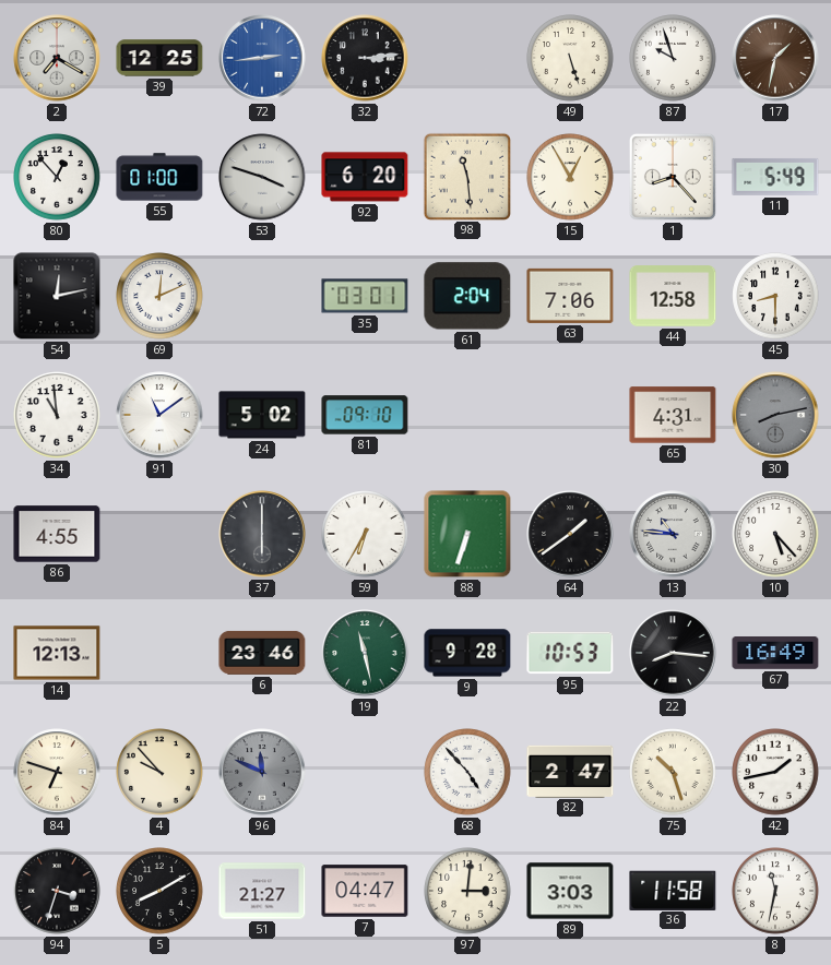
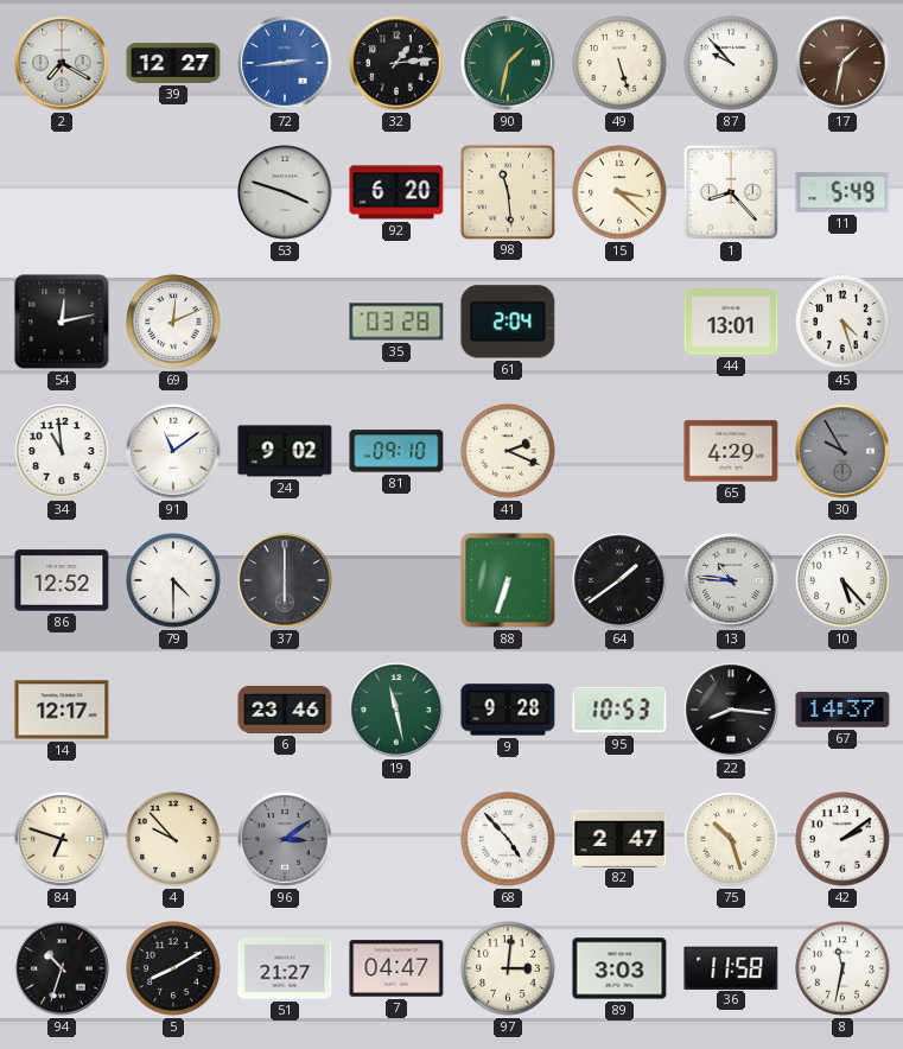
39: 12:25 -> 12:27 (173, 63)
32: 3:14 -> 1:14 (396, 63)
90: none -> 1:32 (508, 63)
87: 9:57 -> 9:53 (731, 63)
80: 12:53 -> none (57, 177)
55: 01:00 -> none (159, 177)
15: 12:55 -> 3:22 (619, 192)
35: 03:01 -> 03:28 (396, 322)
63: 7:06 -> none (570, 296)
44: 12:58 -> 13:01 (731, 322)
45: 8:30 -> 4:27 (842, 322)
24: 5:02 -> 9:02 (285, 451)
41: none -> 2:19 (508, 451)
65: 4:31 -> 4:29 (731, 451)
30: 8:13 -> 9:55 (842, 451)
86: 4:55 -> 12:52 (62, 580)
79: none -> 4:30 (173, 580)
59: 6:35 -> none (365, 534)
14: 12:13 -> 12:17 (62, 710)
67: 16:49 -> 14:37 (842, 711)
96: 11:49 -> 3:09 (285, 839)
42: 1:43 -> 2:09 (842, 839)
94: 3:33 -> 10:33 (62, 968)
